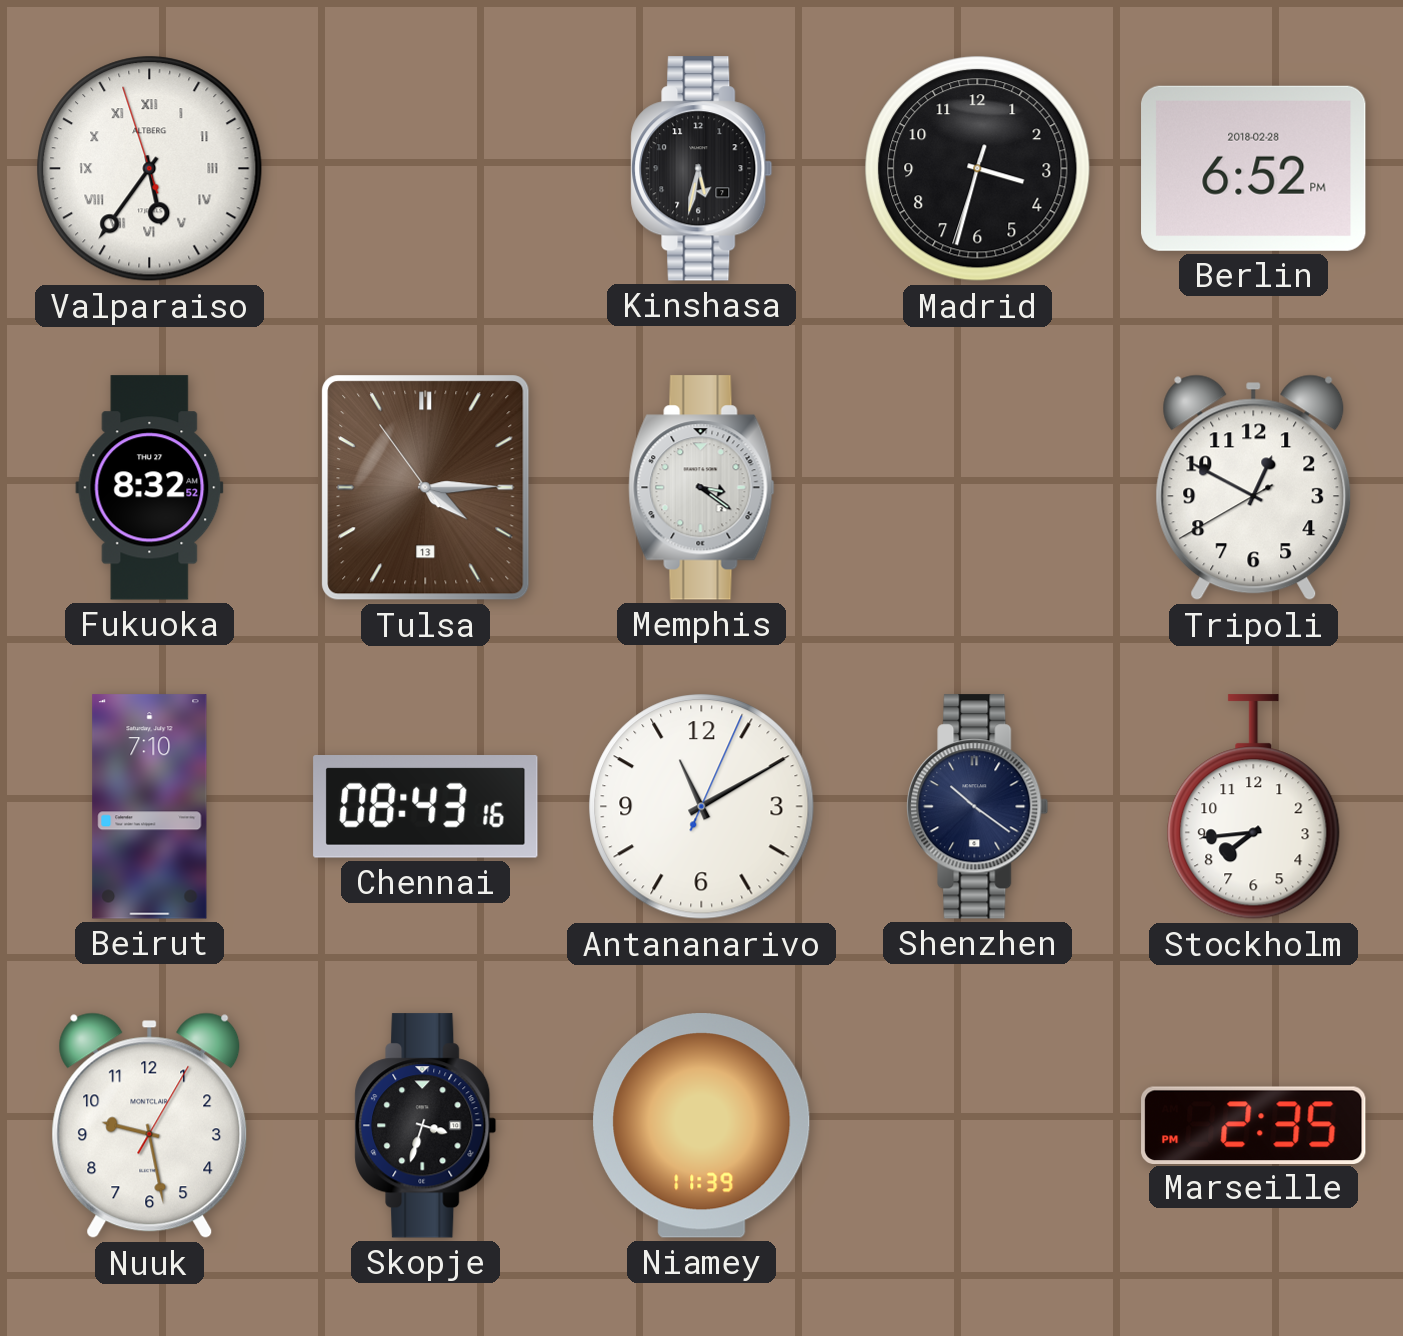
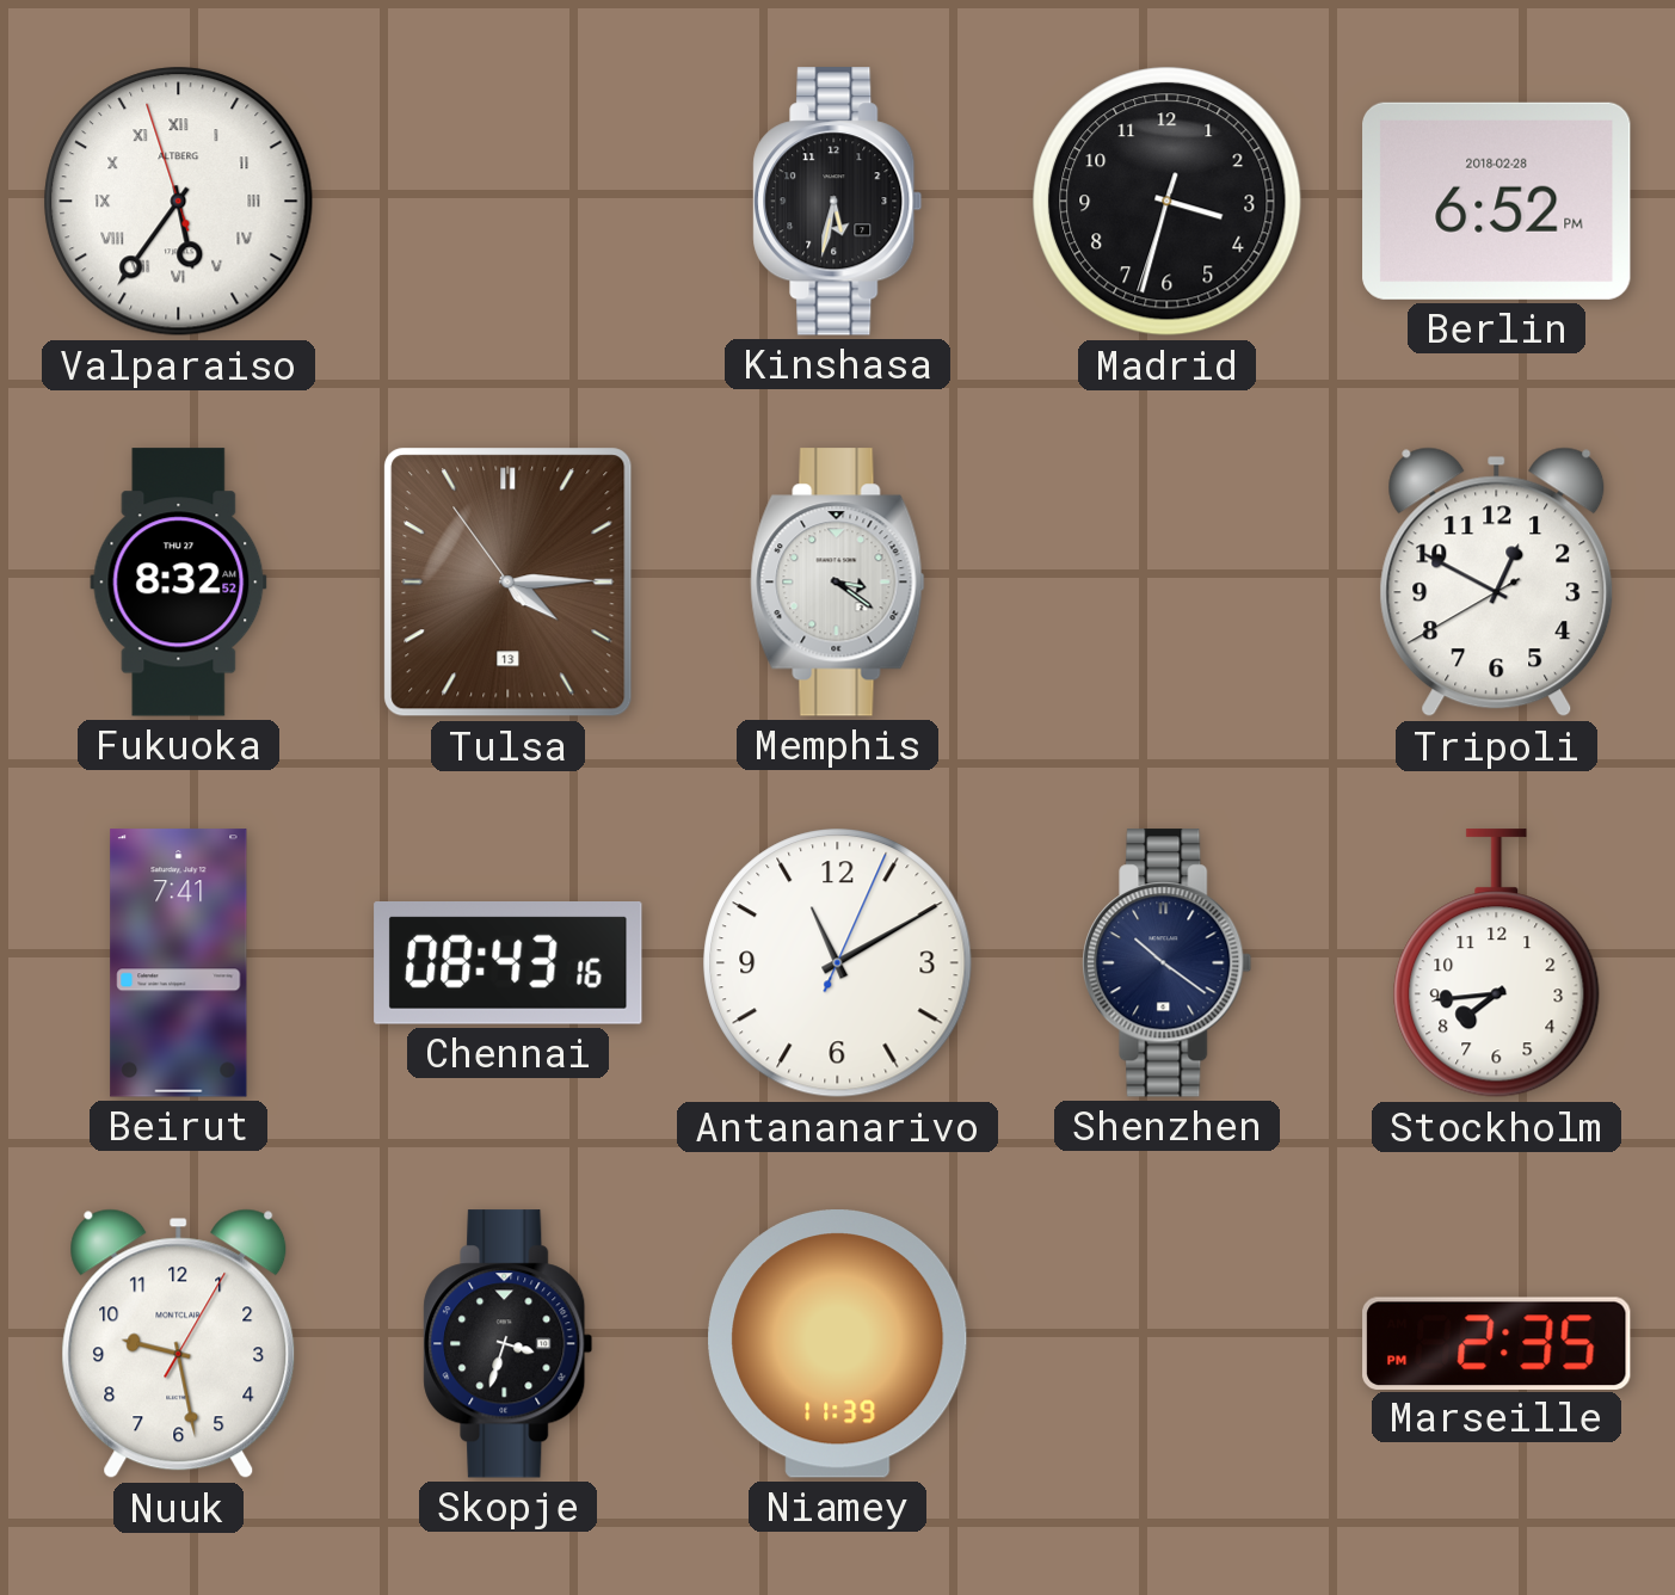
Beirut: 7:10 -> 7:41 (179, 963)
